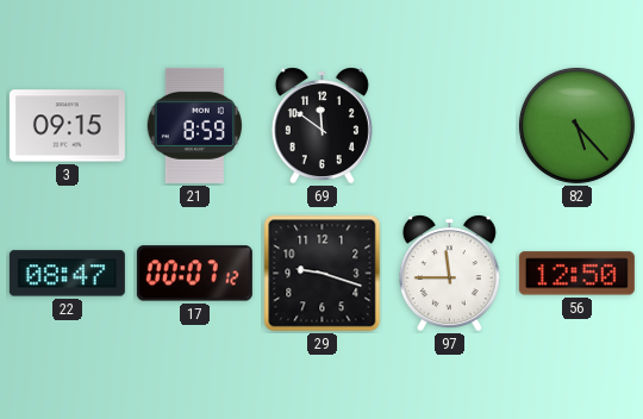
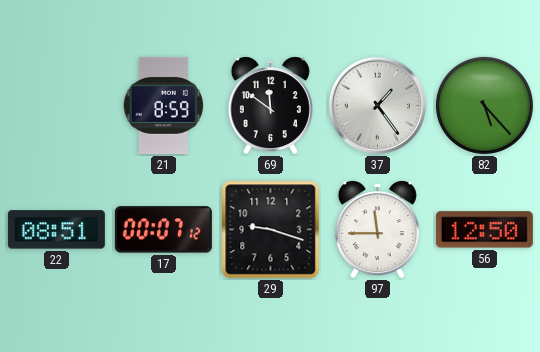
3: 09:15 -> none (67, 126)
37: none -> 1:24 (377, 105)
22: 08:47 -> 08:51 (56, 230)
